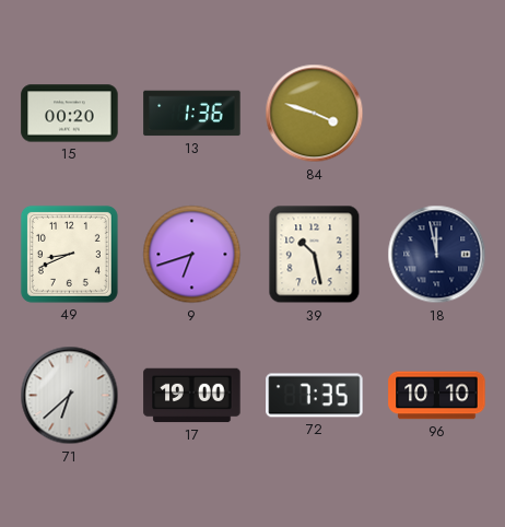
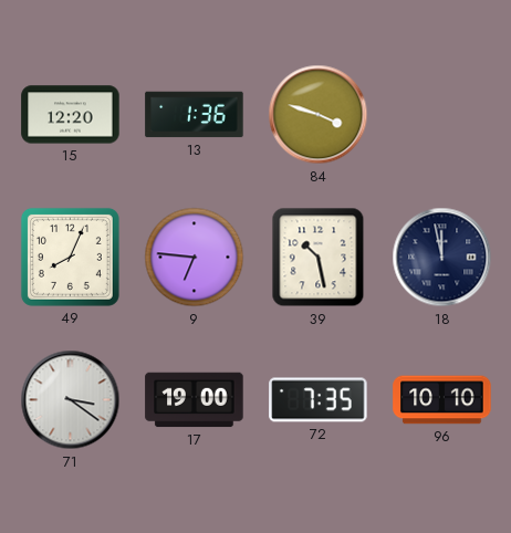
15: 00:20 -> 12:20 (71, 115)
49: 8:41 -> 8:04 (70, 257)
9: 6:42 -> 6:46 (195, 258)
71: 6:38 -> 3:21 (71, 400)
